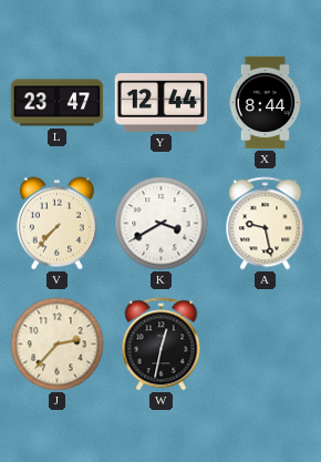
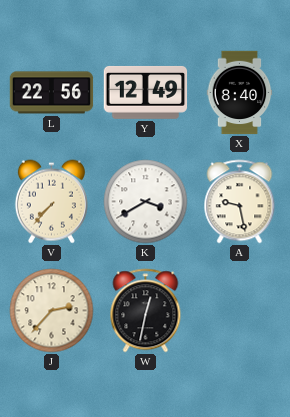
L: 23:47 -> 22:56 (52, 93)
Y: 12:44 -> 12:49 (146, 92)
X: 8:44 -> 8:40 (240, 93)
